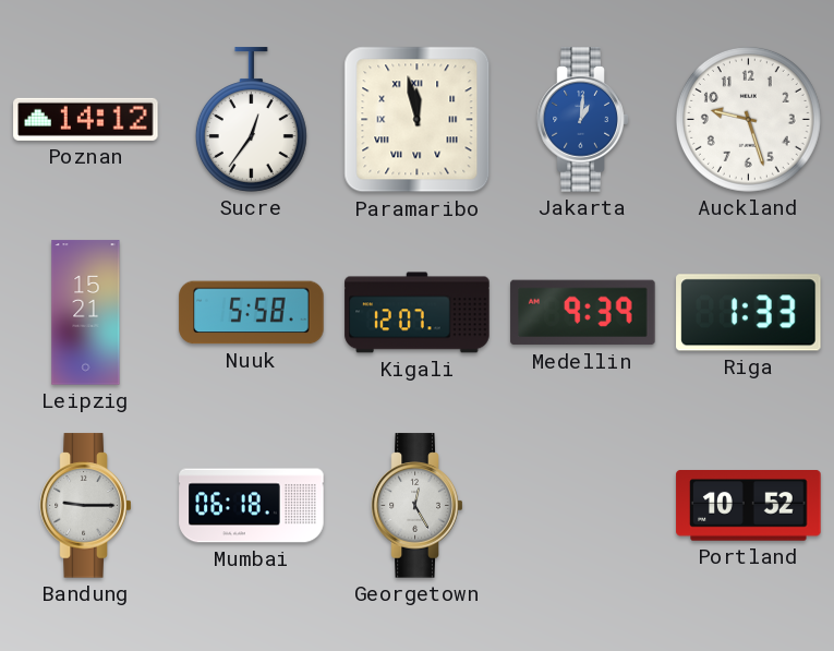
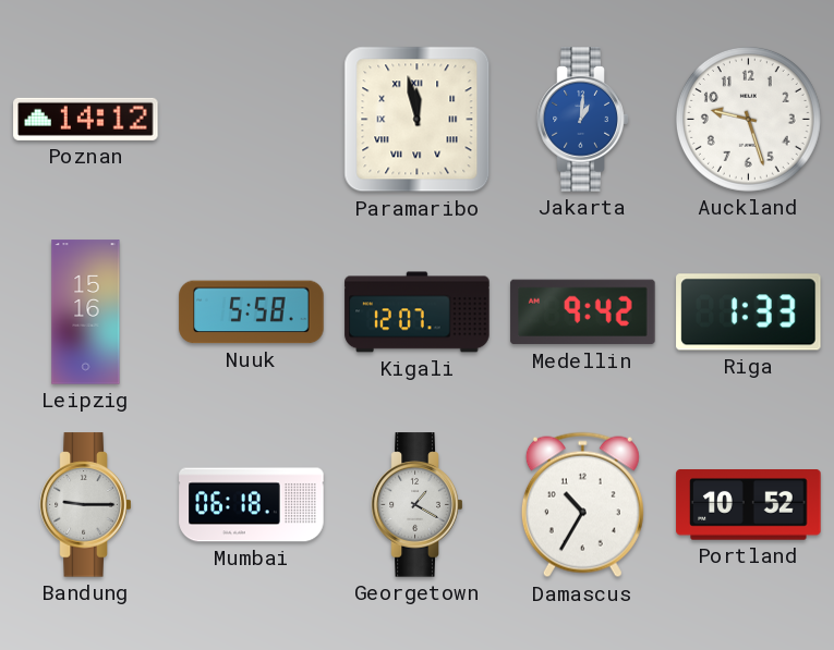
Sucre: 12:36 -> none (251, 120)
Leipzig: 15:21 -> 15:16 (86, 312)
Medellin: 9:39 -> 9:42 (583, 312)
Georgetown: 12:25 -> 1:20 (418, 505)
Damascus: none -> 10:35 (582, 505)
